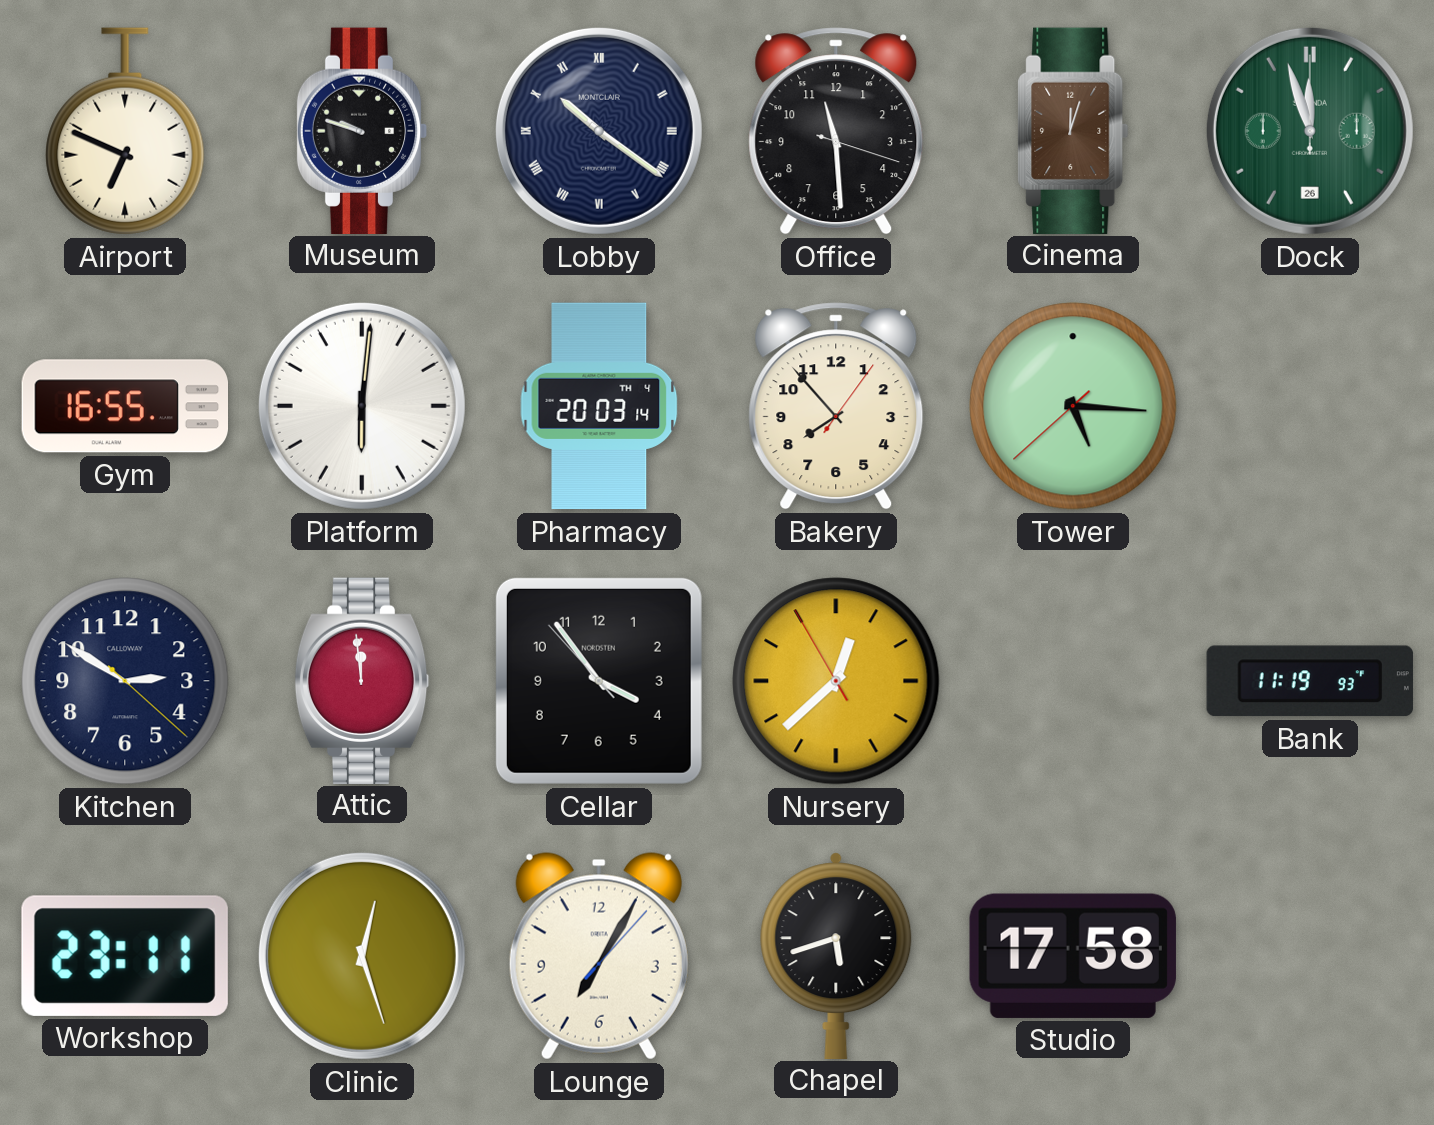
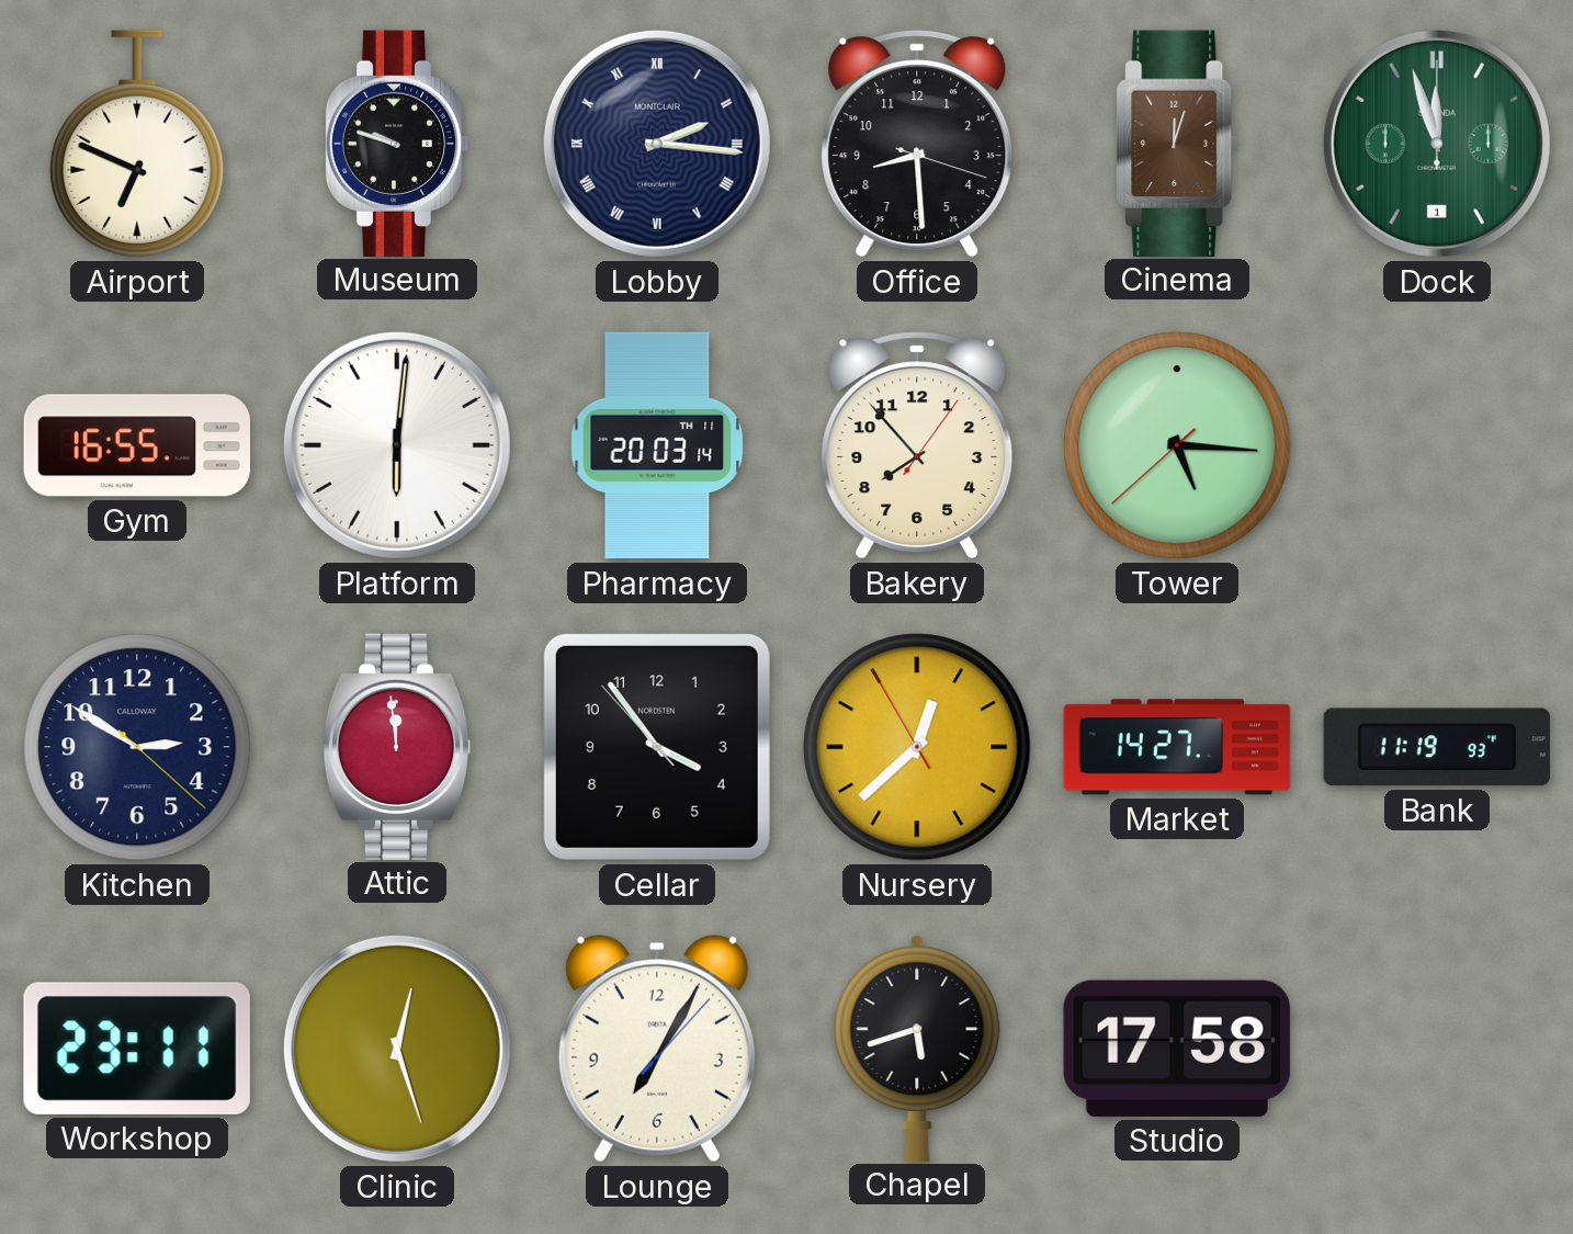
Lobby: 10:21 -> 2:16 (657, 144)
Office: 11:29 -> 8:29 (917, 144)
Dock date: 26 -> 1 (1437, 144)
Pharmacy date: TH 4 -> TH 11 (657, 445)
Market: none -> 14:27 (1177, 747)
